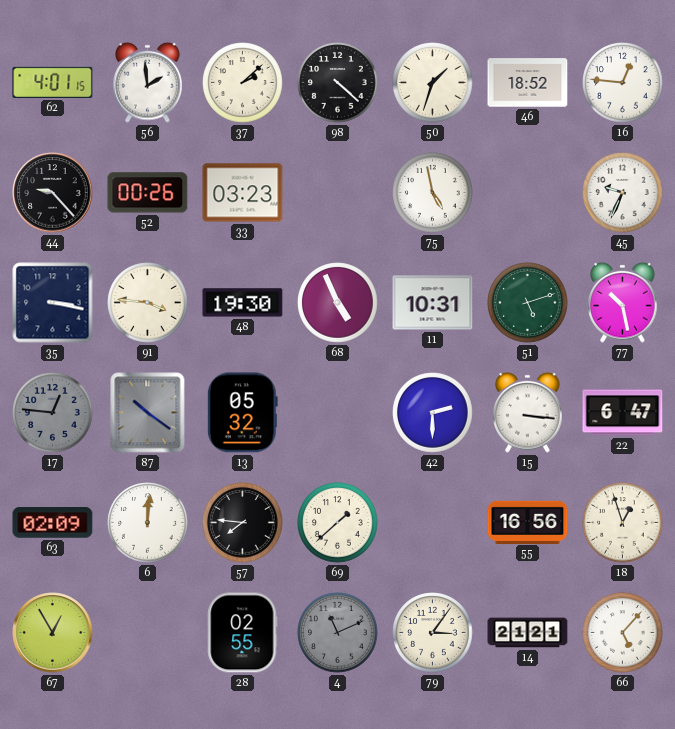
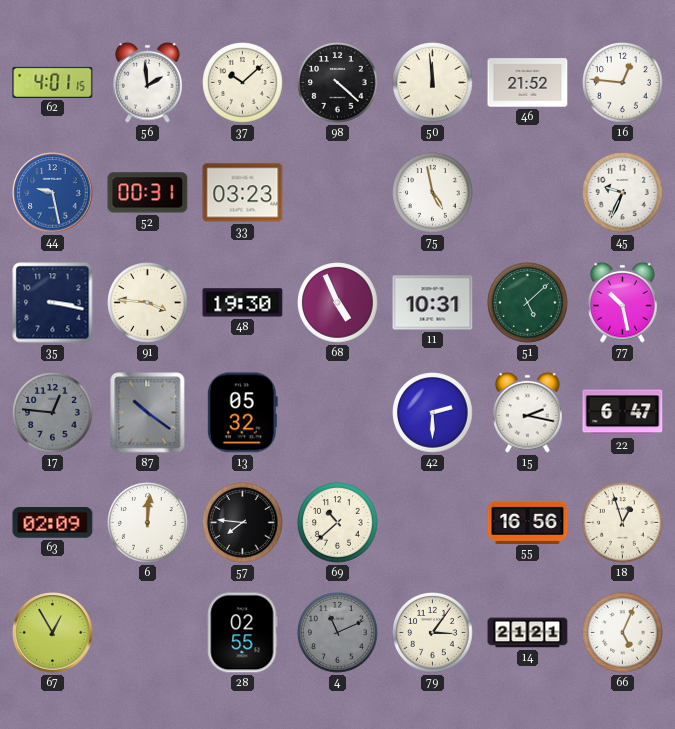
37: 2:08 -> 10:08 (243, 83)
50: 1:33 -> 11:59 (433, 83)
46: 18:52 -> 21:52 (528, 83)
44: 9:23 -> 9:28 (53, 193)
44 dial: black -> blue (53, 193)
52: 00:26 -> 00:31 (148, 193)
51: 5:12 -> 5:08 (528, 303)
15: 3:16 -> 2:17 (528, 412)
69: 1:38 -> 10:38 (338, 523)
66: 5:07 -> 5:04 (623, 633)
